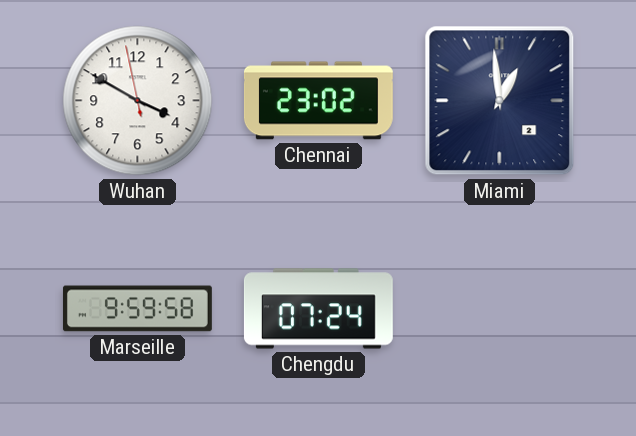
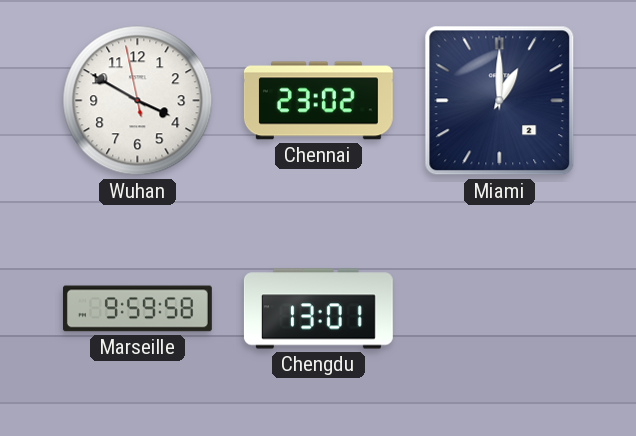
Miami: 12:59 -> 1:00 (500, 101)
Chengdu: 07:24 -> 13:01 (318, 309)
